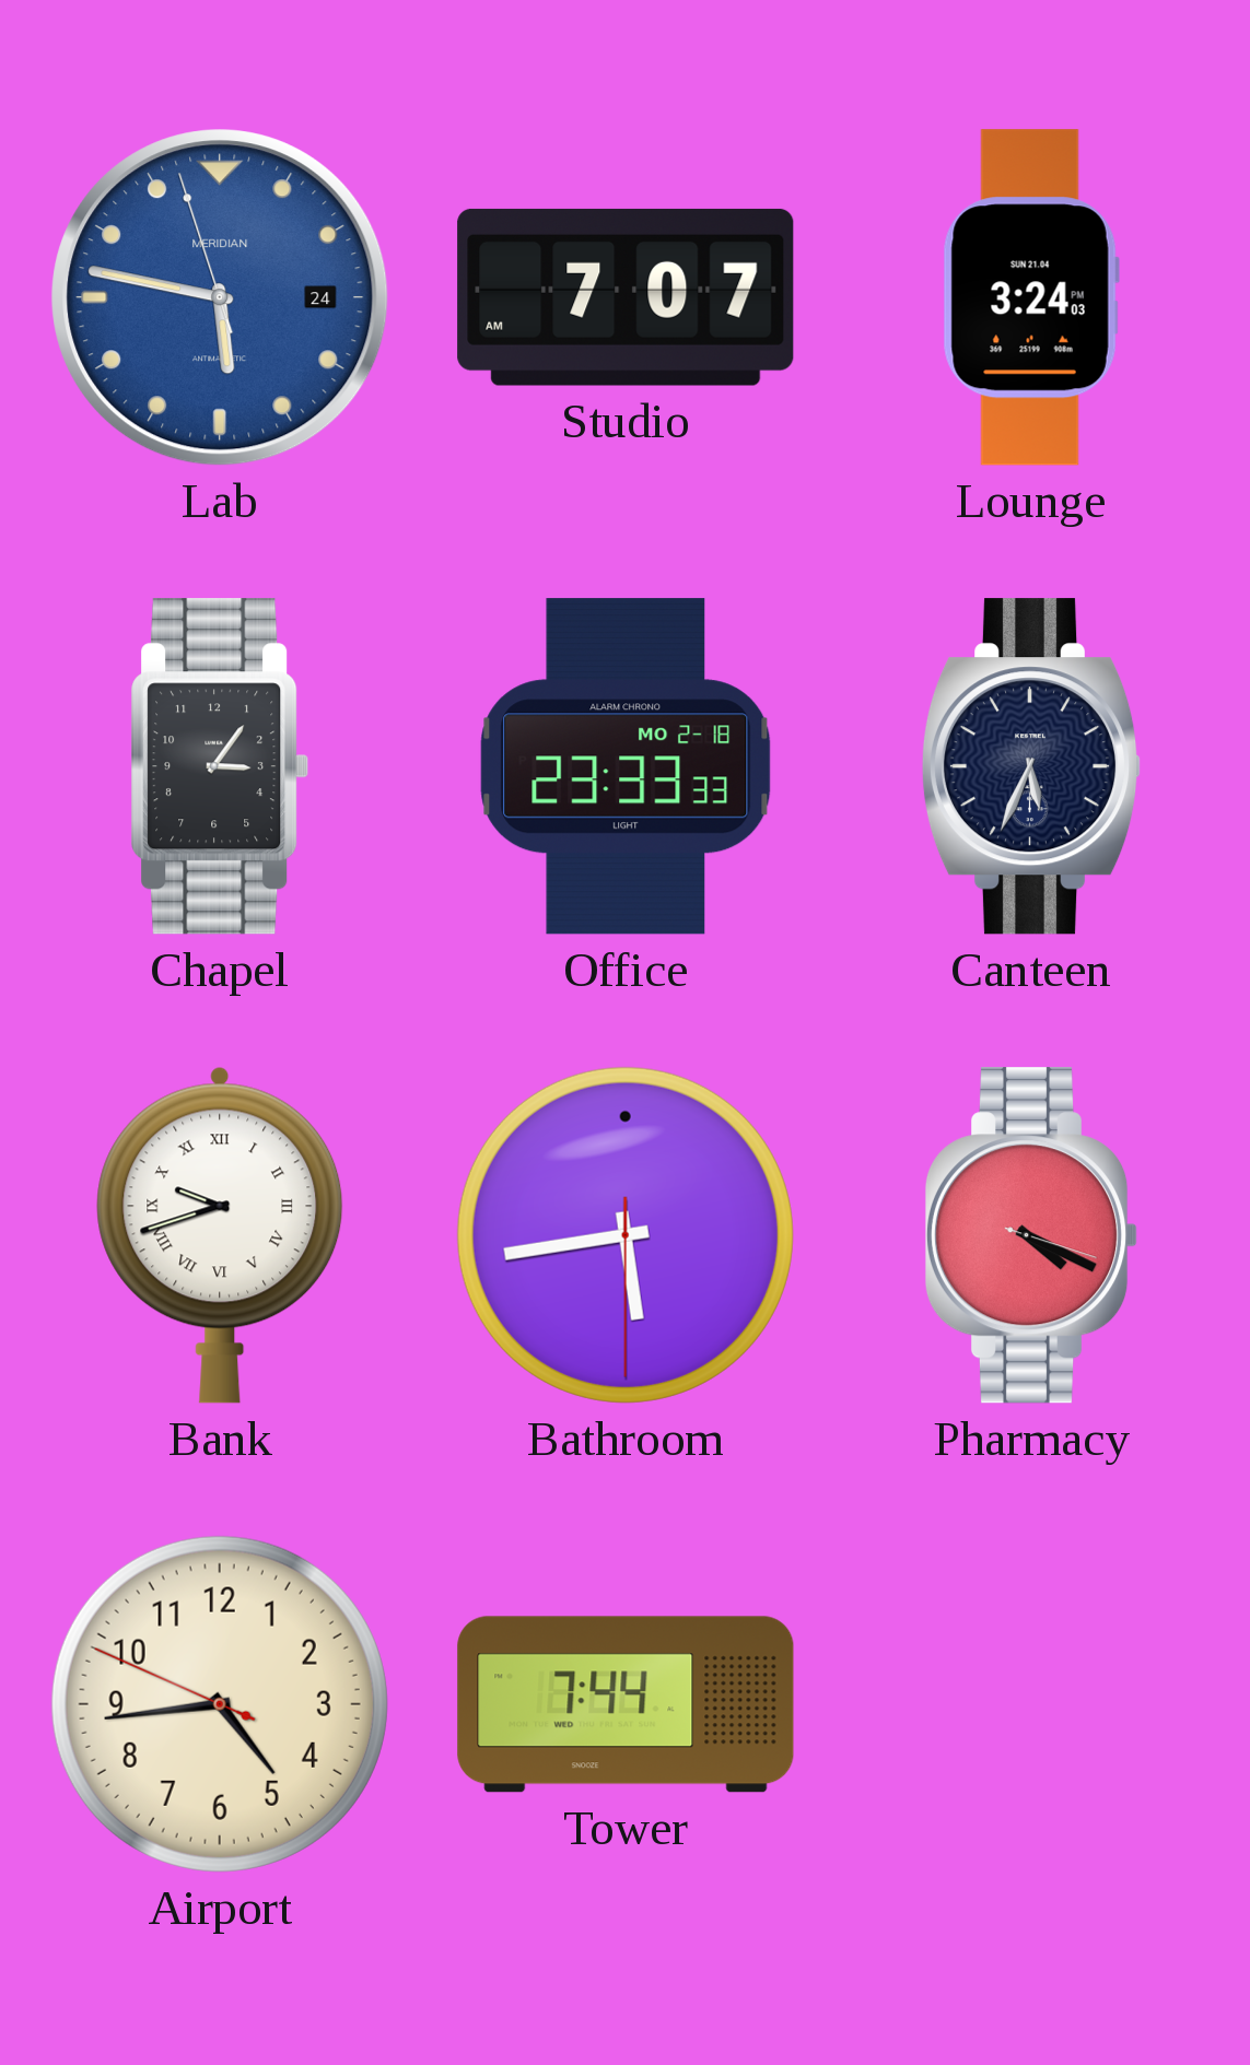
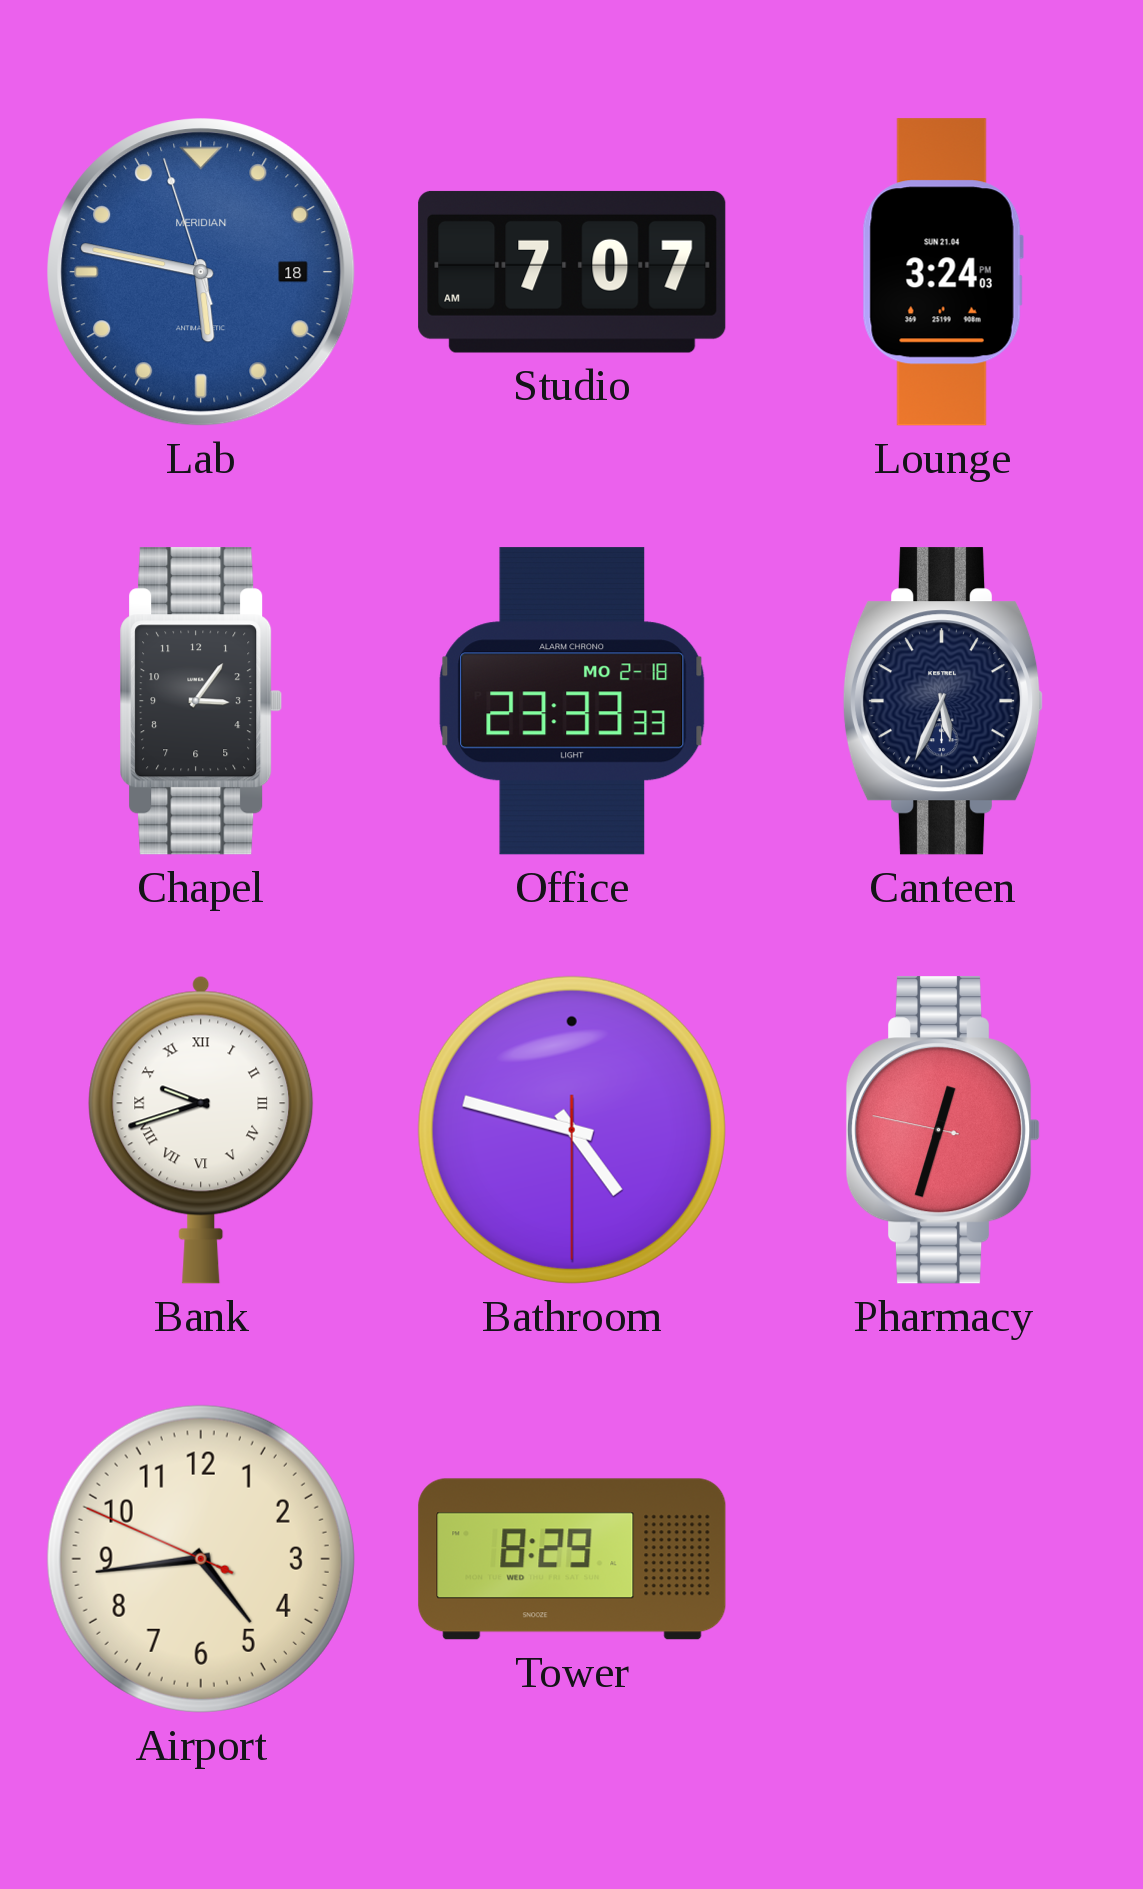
Lab date: 24 -> 18 (201, 272)
Bathroom: 5:43 -> 4:47 (572, 1130)
Pharmacy: 4:19 -> 12:32 (943, 1130)
Tower: 7:44 -> 8:29 (572, 1559)
